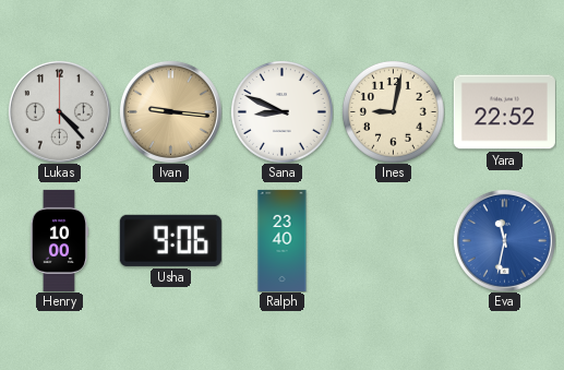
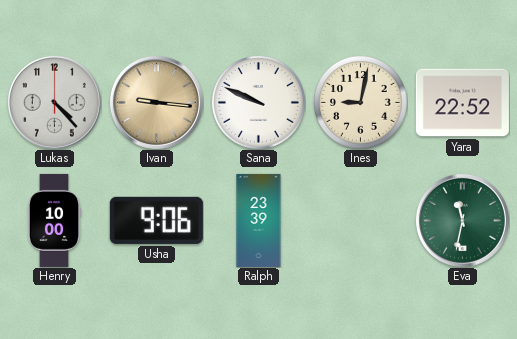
Sana: 8:49 -> 9:49 (259, 103)
Ralph: 23:40 -> 23:39 (259, 220)
Eva dial: blue -> green (462, 220)
